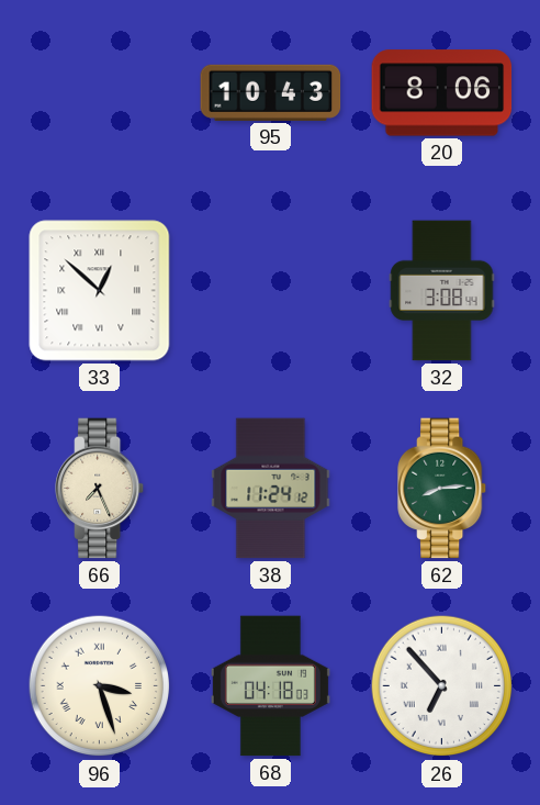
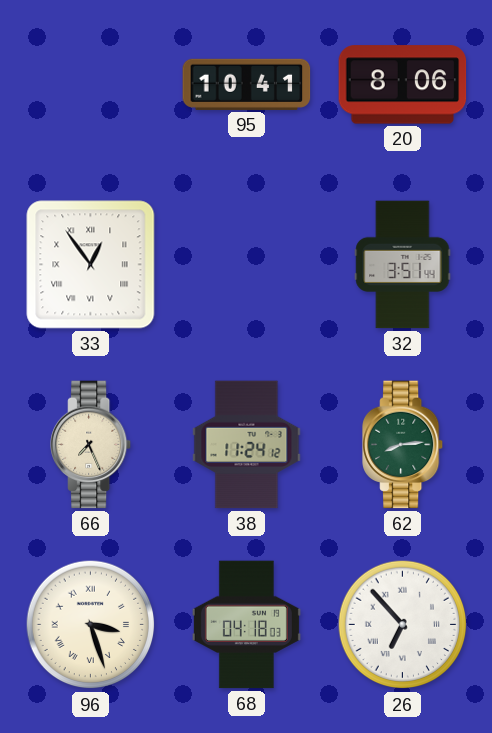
95: 10:43 -> 10:41 (247, 84)
33: 12:52 -> 12:54 (91, 265)
32: 3:08 -> 3:51 (403, 265)
